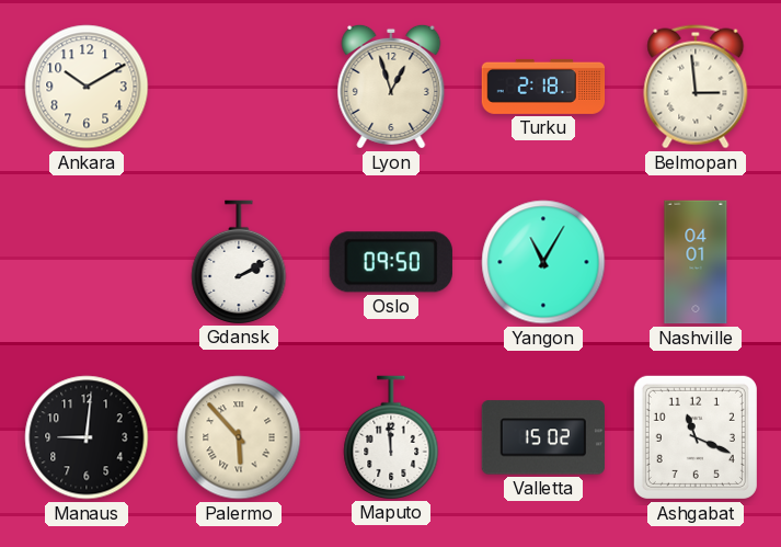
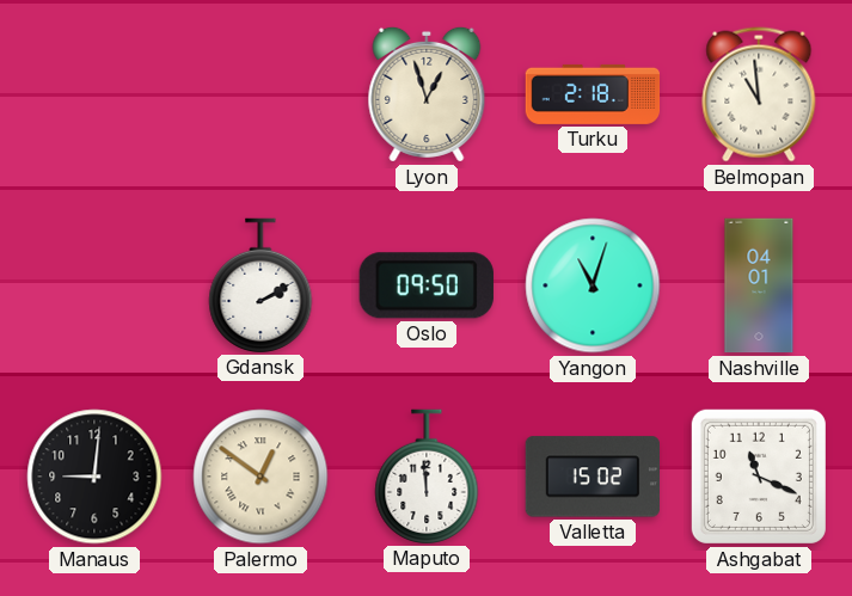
Ankara: 10:10 -> none (87, 87)
Belmopan: 2:59 -> 10:59 (759, 94)
Yangon: 11:05 -> 11:03 (593, 285)
Palermo: 5:53 -> 12:51 (260, 477)
